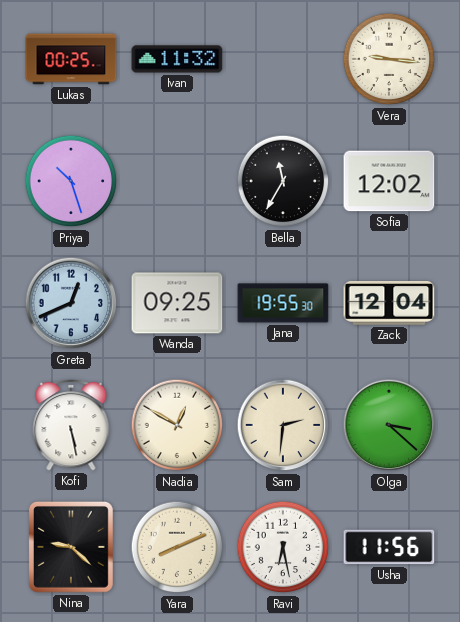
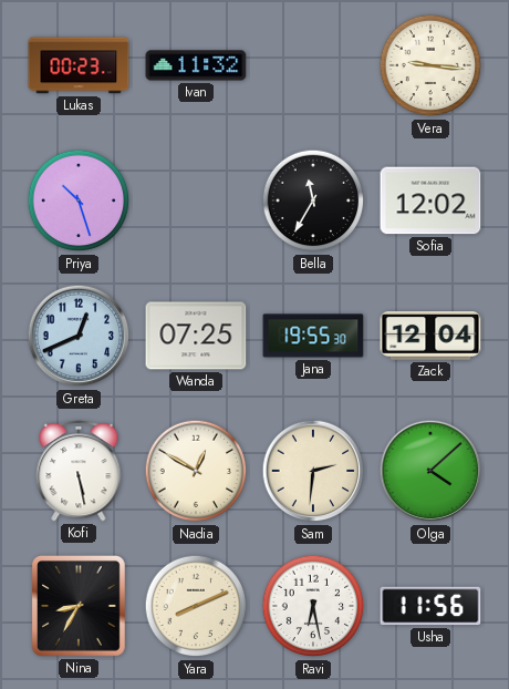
Lukas: 00:25 -> 00:23 (79, 65)
Wanda: 09:25 -> 07:25 (196, 336)
Olga: 3:22 -> 4:08 (430, 471)
Nina: 9:22 -> 8:35 (79, 607)
